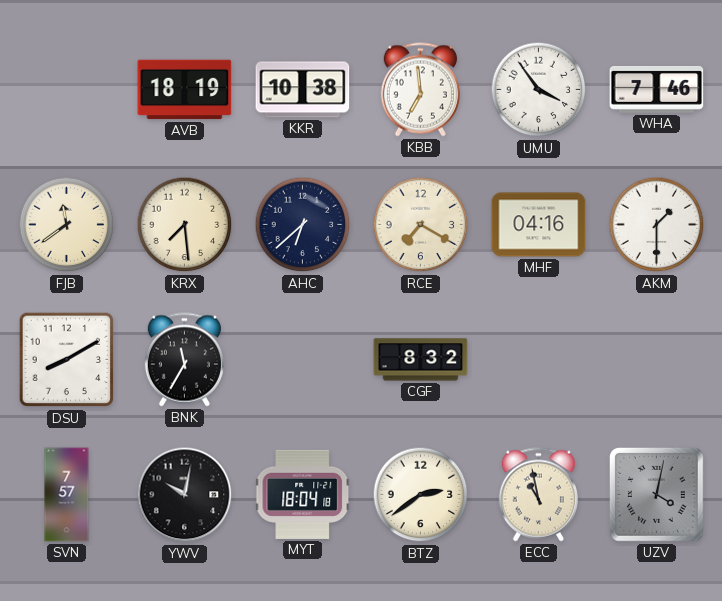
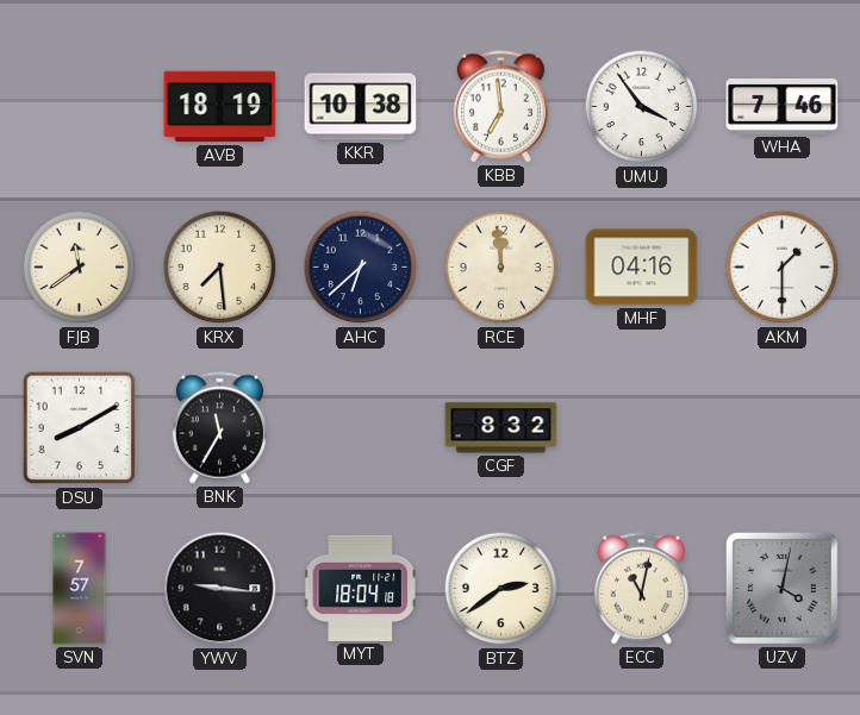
RCE: 7:20 -> 11:59 (501, 268)
YWV: 10:02 -> 9:16 (220, 589)
ECC: 10:58 -> 11:02 (641, 589)
